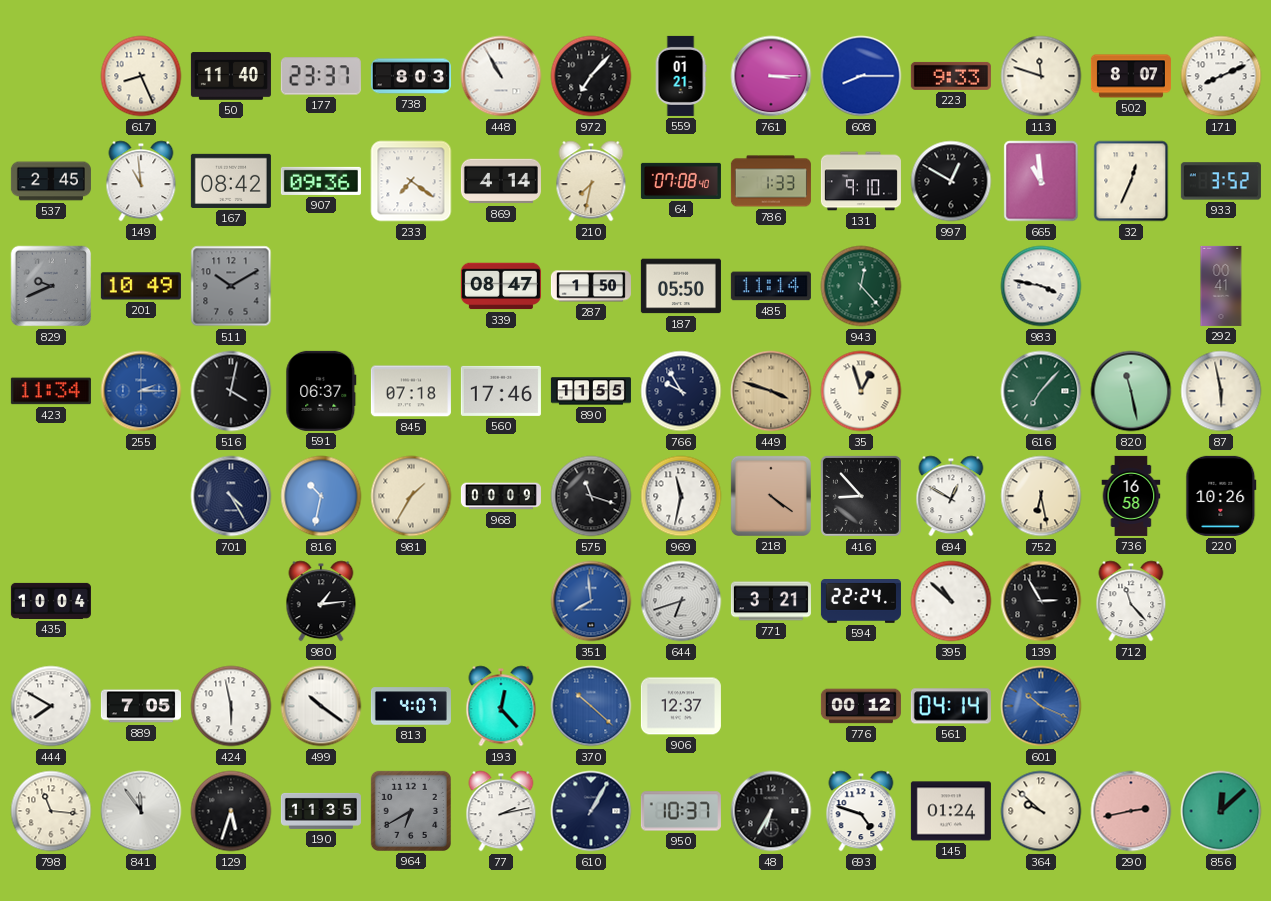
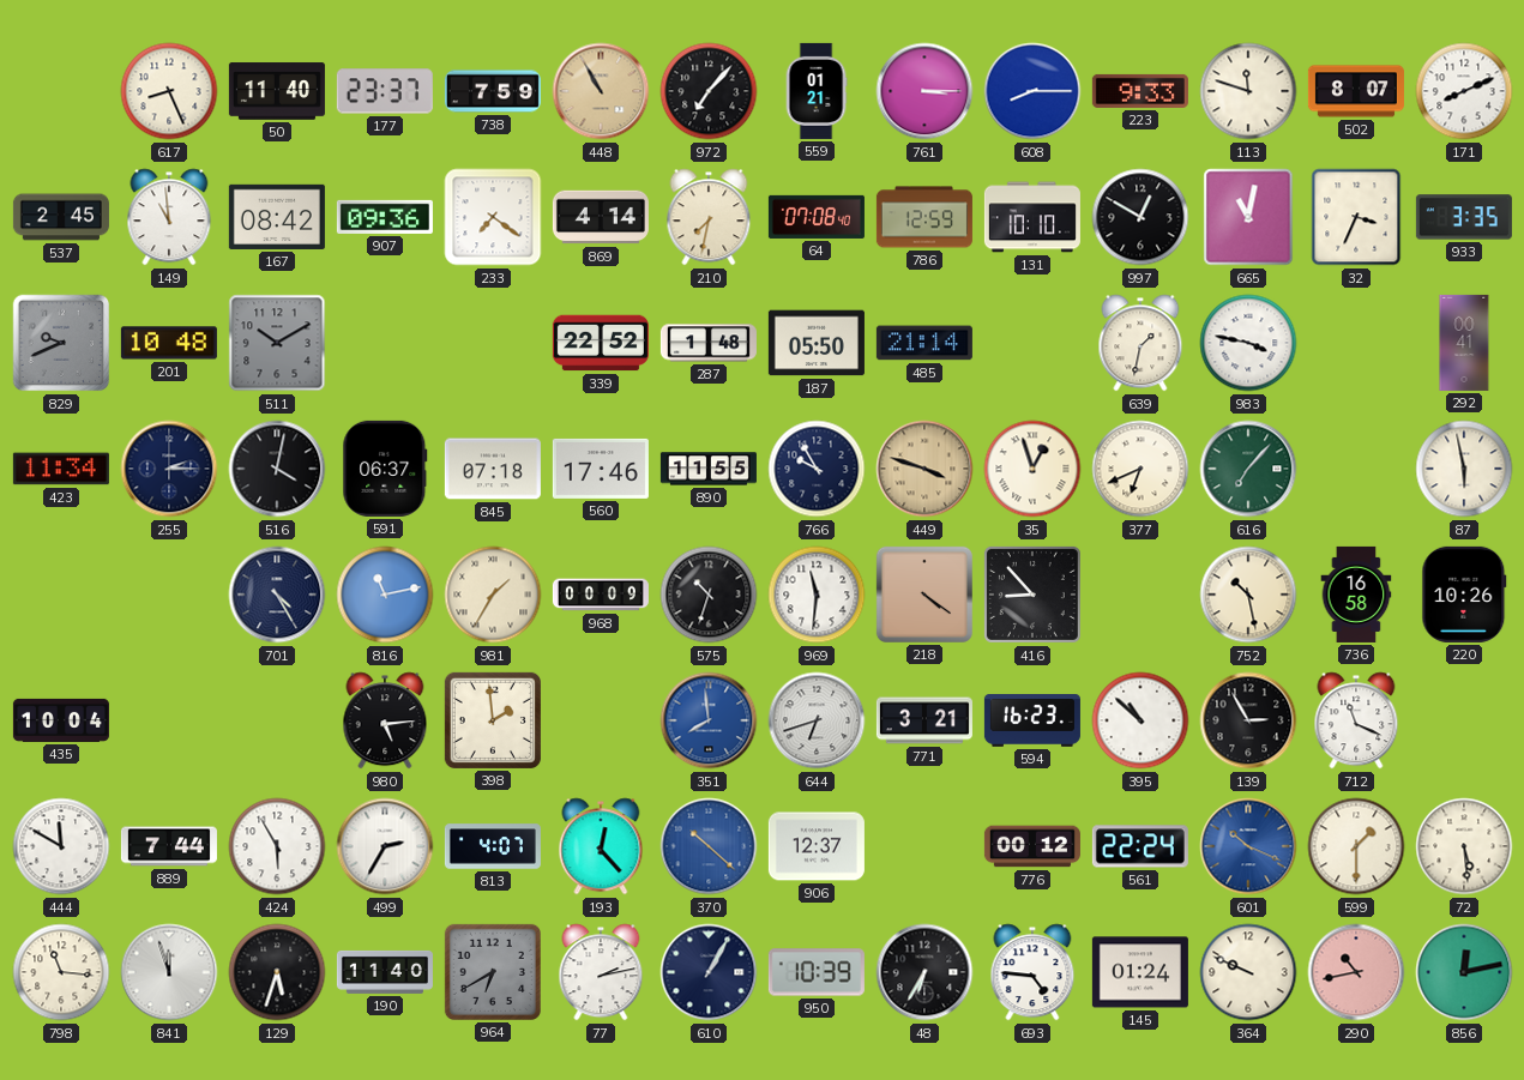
738: 8:03 -> 7:59 (493, 91)
448 dial: white -> champagne (601, 91)
786: 1:33 -> 12:59 (924, 217)
131: 9:10 -> 10:10 (1032, 217)
665: 10:59 -> 11:02 (1248, 217)
32: 12:34 -> 3:34 (1356, 217)
933: 3:52 -> 3:35 (1464, 217)
201: 10:49 -> 10:48 (169, 343)
339: 08:47 -> 22:52 (601, 343)
287: 1:50 -> 1:48 (709, 343)
485: 11:14 -> 21:14 (924, 343)
943: 12:23 -> none (861, 286)
639: none -> 1:32 (1140, 343)
255 dial: blue -> navy (169, 469)
377: none -> 6:41 (1140, 469)
820: 11:28 -> none (1131, 391)
816: 10:32 -> 11:13 (385, 595)
575: 11:18 -> 10:33 (709, 595)
969: 11:32 -> 11:31 (817, 595)
694: 12:50 -> none (951, 496)
752: 6:28 -> 10:28 (1248, 595)
980: 1:14 -> 5:14 (385, 720)
398: none -> 1:59 (493, 720)
594: 22:24 -> 16:23 (1032, 722)
712: 11:23 -> 11:19 (1356, 720)
444: 7:50 -> 11:50 (61, 846)
889: 7:05 -> 7:44 (169, 846)
424: 5:58 -> 5:55 (277, 846)
499: 10:21 -> 2:35 (385, 846)
561: 04:14 -> 22:24 (1140, 846)
599: none -> 1:30 (1356, 846)
72: none -> 5:29 (1464, 846)
841: 11:54 -> 11:57 (169, 972)
190: 11:35 -> 11:40 (385, 972)
950: 10:37 -> 10:39 (817, 972)
693: 4:48 -> 4:46 (1032, 972)
364: 9:52 -> 9:49 (1248, 972)
290: 2:43 -> 10:43 (1356, 972)
856: 12:08 -> 12:13 (1464, 972)
